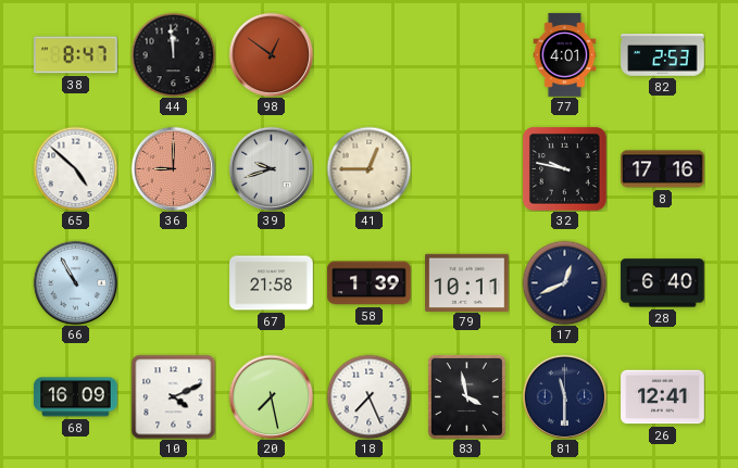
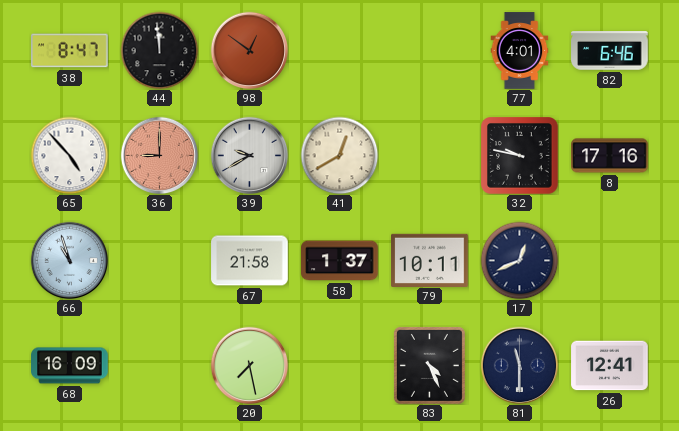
82: 2:53 -> 6:46 (610, 51)
65: 4:52 -> 4:53 (69, 155)
39: 9:42 -> 9:40 (249, 155)
41: 12:45 -> 12:40 (339, 155)
66: 10:55 -> 10:57 (69, 260)
58: 1:39 -> 1:37 (340, 261)
28: 6:40 -> none (663, 283)
10: 4:11 -> none (173, 396)
18: 7:26 -> none (368, 396)
83: 3:58 -> 4:26 (429, 365)
